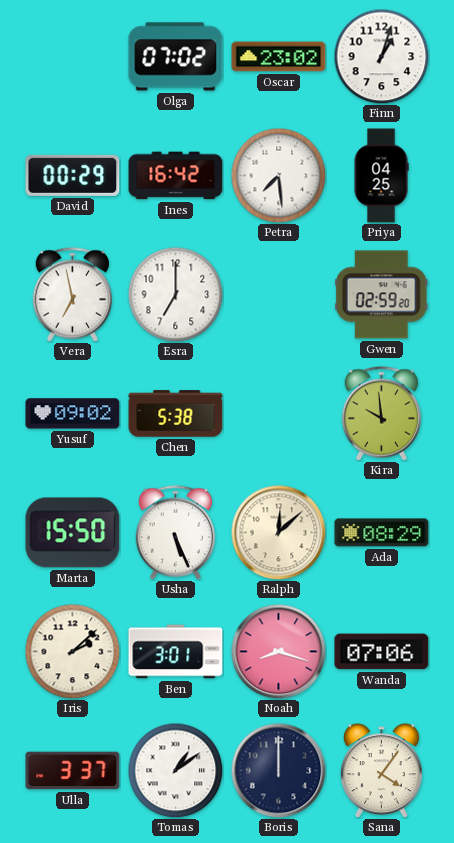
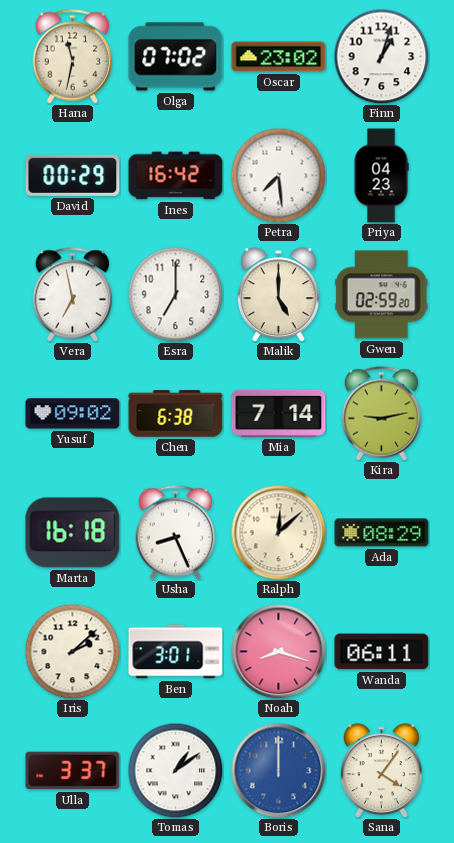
Hana: none -> 11:32 (73, 57)
Priya: 04:25 -> 04:23 (381, 176)
Malik: none -> 5:00 (278, 295)
Chen: 5:38 -> 6:38 (176, 414)
Mia: none -> 7:14 (279, 413)
Kira: 9:59 -> 9:13 (382, 414)
Marta: 15:50 -> 16:18 (73, 533)
Usha: 5:26 -> 8:26 (176, 533)
Wanda: 07:06 -> 06:11 (382, 652)
Boris dial: navy -> blue (278, 770)
